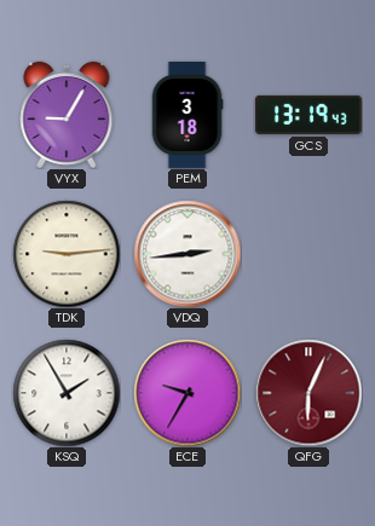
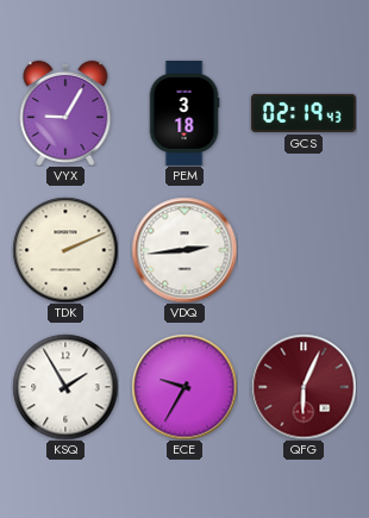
GCS: 13:19 -> 02:19 (304, 113)
TDK: 9:14 -> 2:11 (65, 250)
